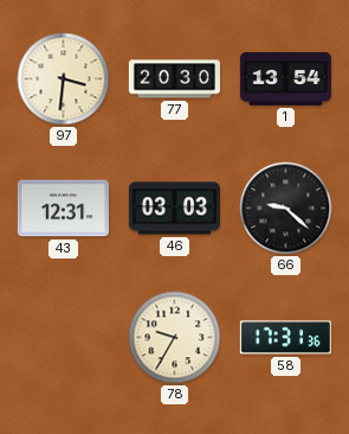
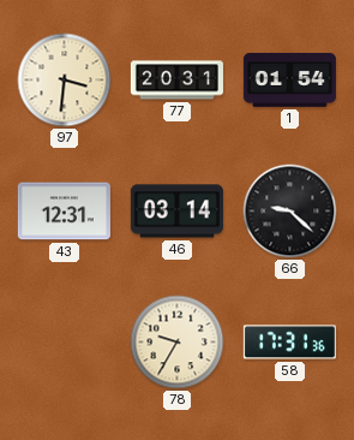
77: 20:30 -> 20:31 (176, 81)
1: 13:54 -> 01:54 (289, 81)
46: 03:03 -> 03:14 (176, 212)
